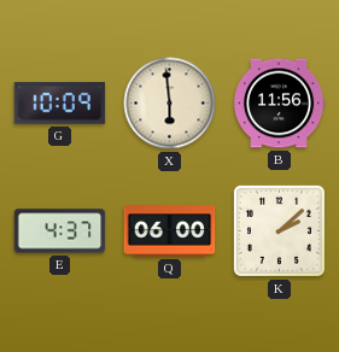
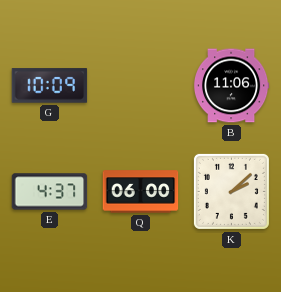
X: 5:59 -> none (170, 104)
B: 11:56 -> 11:06 (231, 86)
